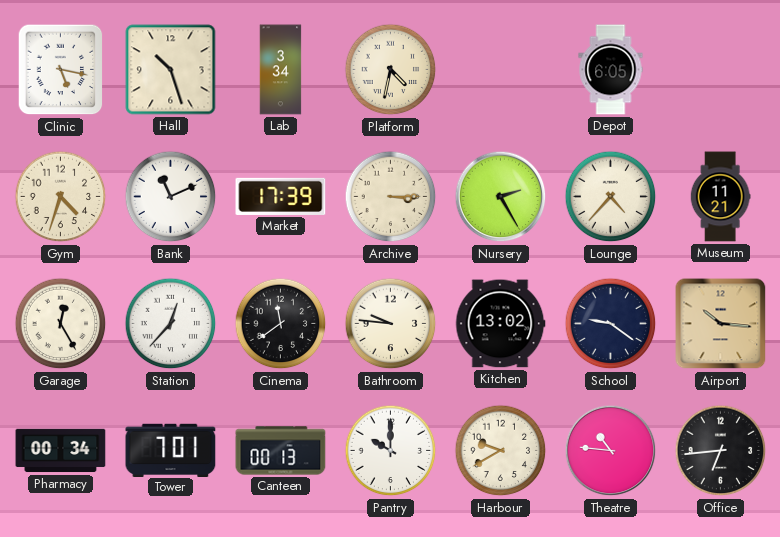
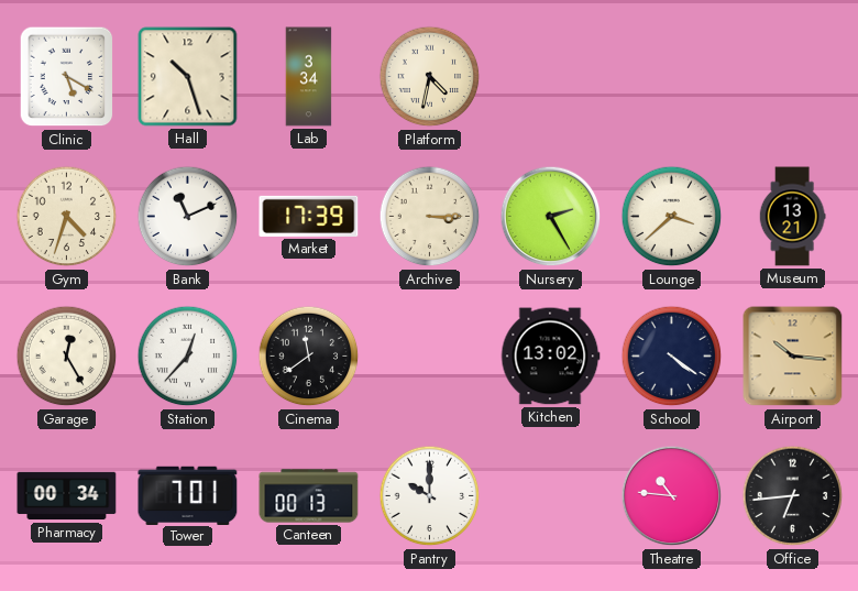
Clinic: 5:17 -> 5:20 (67, 77)
Depot: 6:05 -> none (611, 70)
Lounge: 4:37 -> 3:38 (672, 217)
Museum: 11:21 -> 13:21 (792, 217)
Bathroom: 9:46 -> none (391, 324)
School: 9:21 -> 4:21 (672, 357)
Harbour: 9:40 -> none (501, 451)
